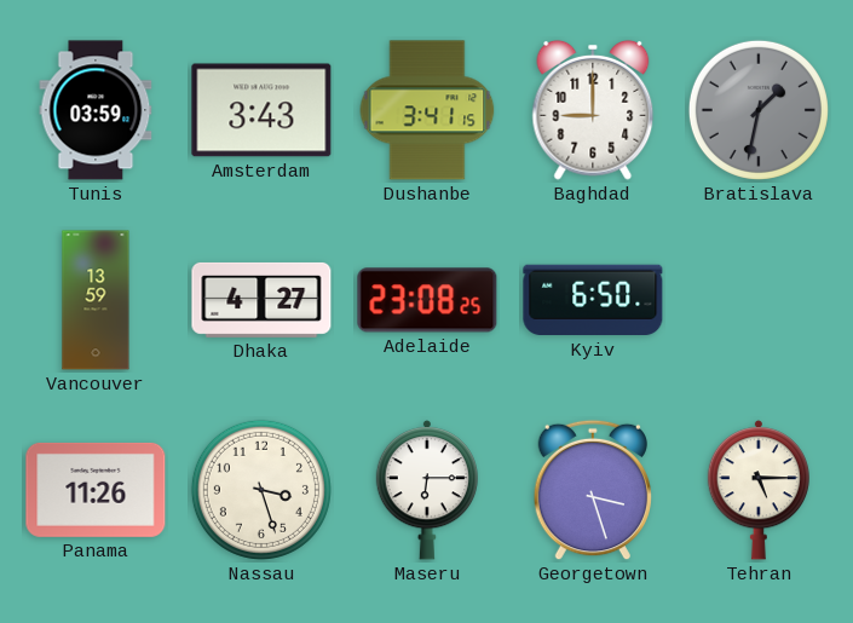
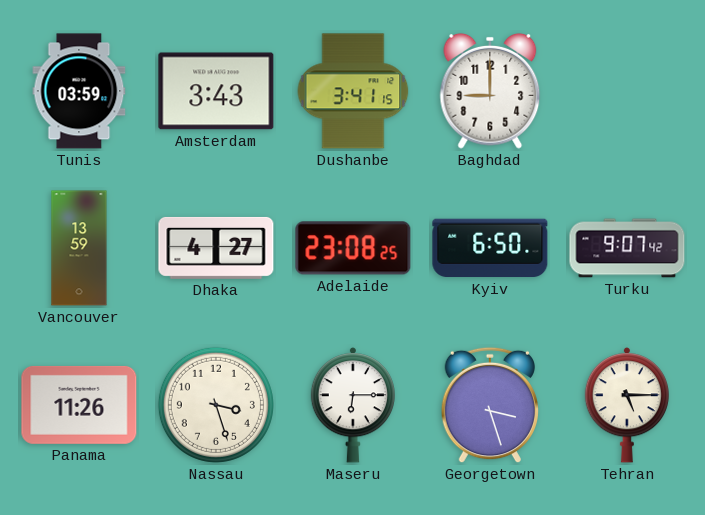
Bratislava: 1:32 -> none (759, 110)
Turku: none -> 9:07 (627, 248)
